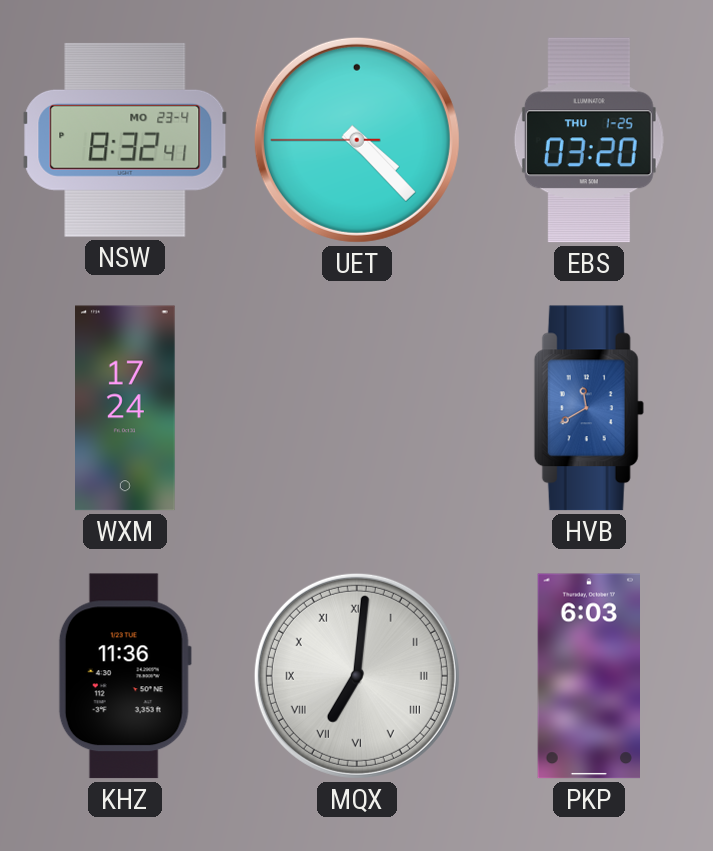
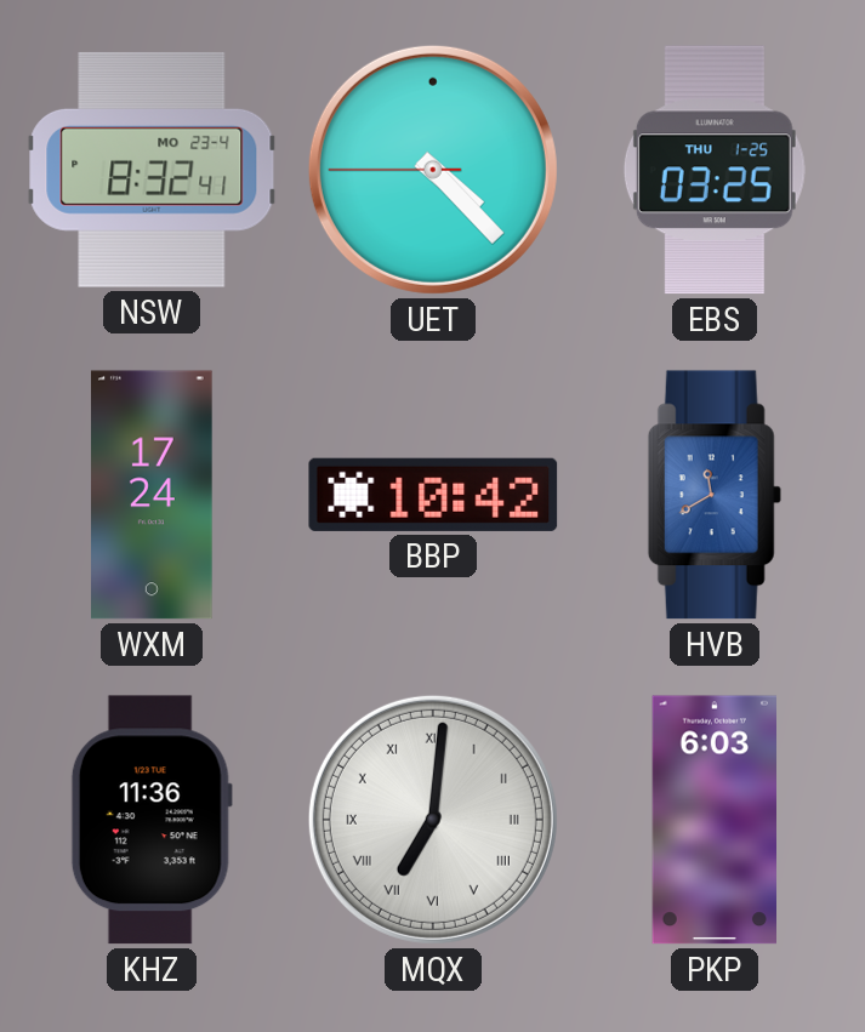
EBS: 03:20 -> 03:25 (715, 170)
BBP: none -> 10:42 (433, 495)
